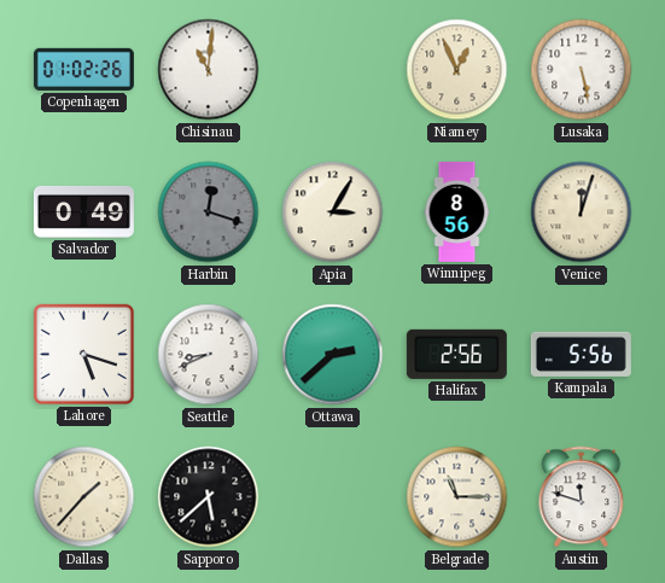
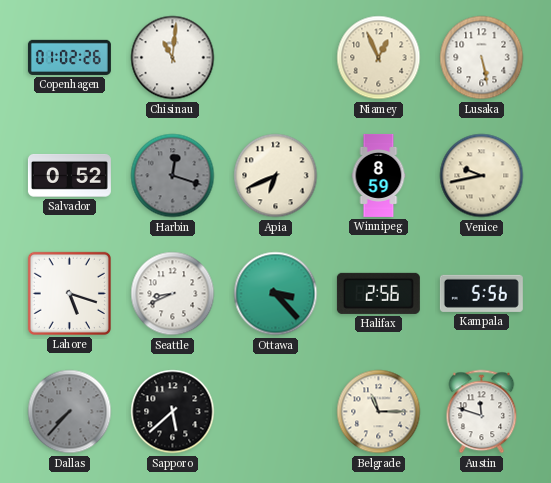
Salvador: 0:49 -> 0:52 (69, 175)
Apia: 3:05 -> 6:41 (276, 176)
Winnipeg: 8:56 -> 8:59 (379, 175)
Venice: 12:03 -> 9:43 (482, 176)
Ottawa: 2:38 -> 3:23 (276, 294)
Dallas: 1:37 -> 7:37 (70, 412)
Dallas dial: cream -> grey (70, 412)
